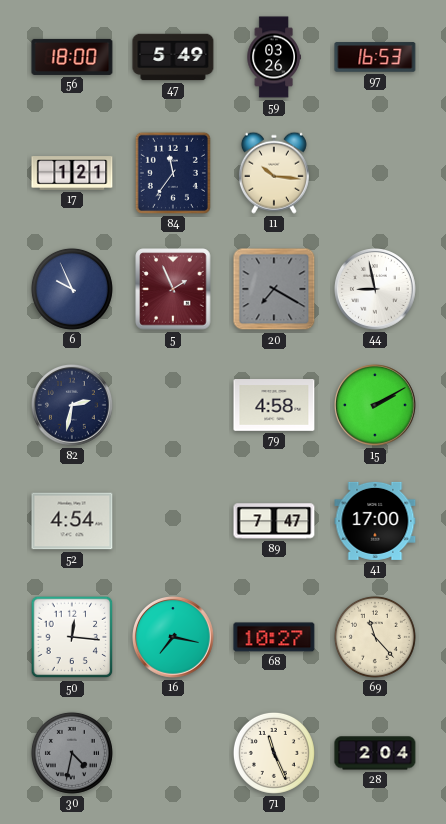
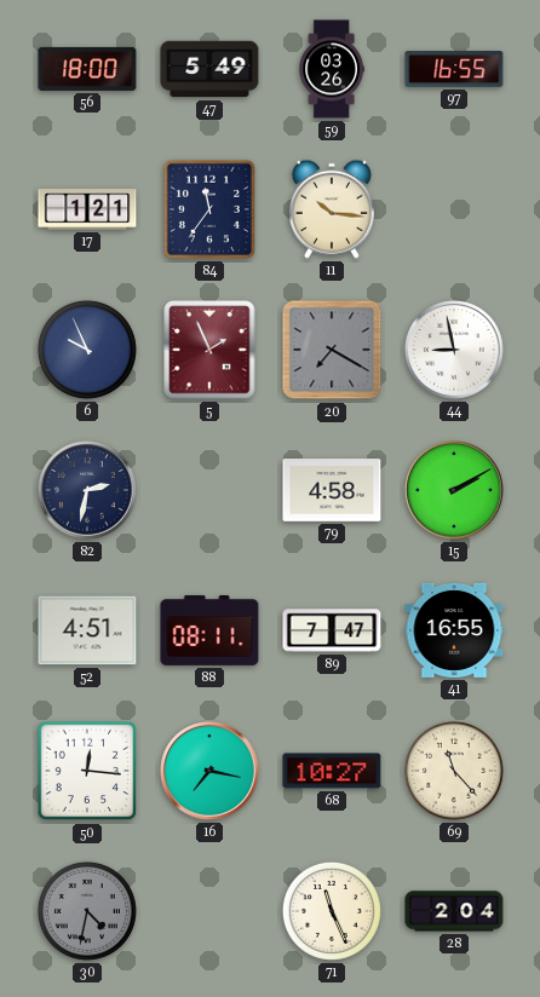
97: 16:53 -> 16:55 (454, 69)
52: 4:54 -> 4:51 (87, 630)
88: none -> 08:11 (209, 630)
41: 17:00 -> 16:55 (454, 630)
